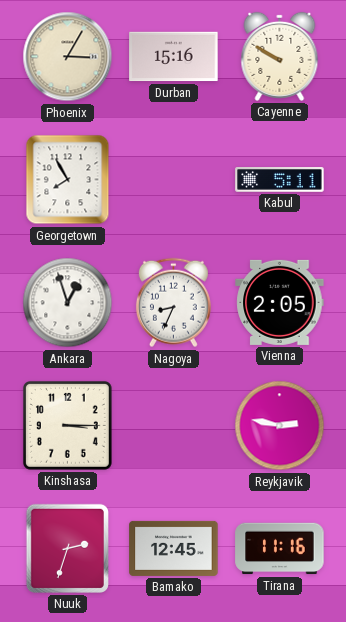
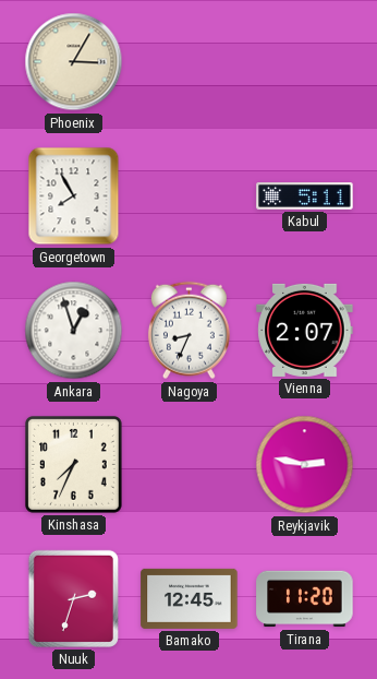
Durban: 15:16 -> none (174, 57)
Cayenne: 9:50 -> none (280, 56)
Vienna: 2:05 -> 2:07 (305, 330)
Kinshasa: 3:15 -> 7:34 (73, 464)
Tirana: 11:16 -> 11:20 (305, 599)
